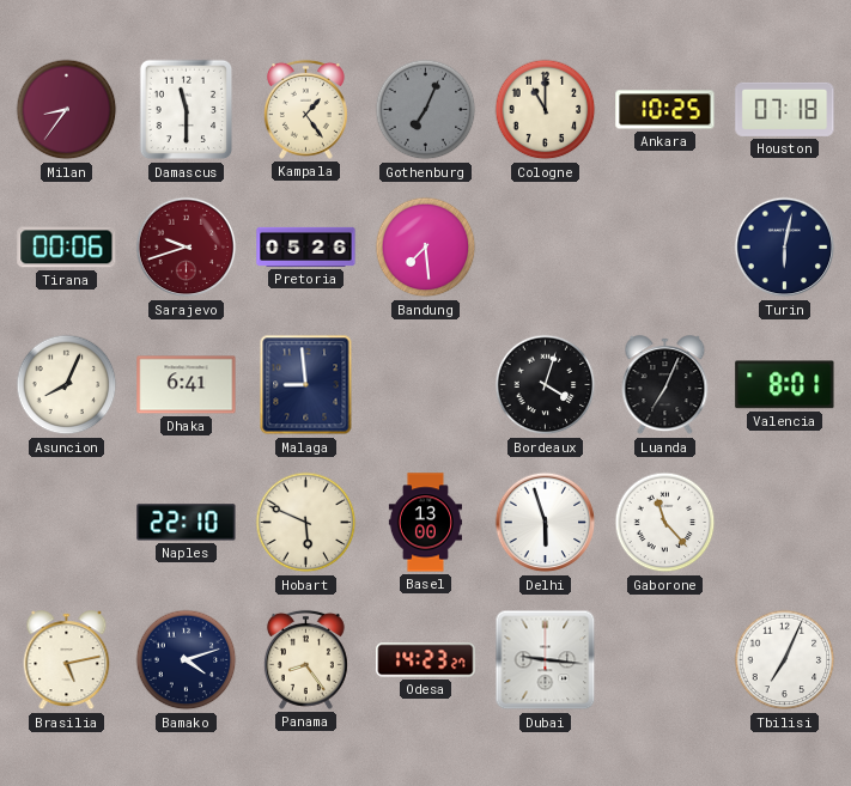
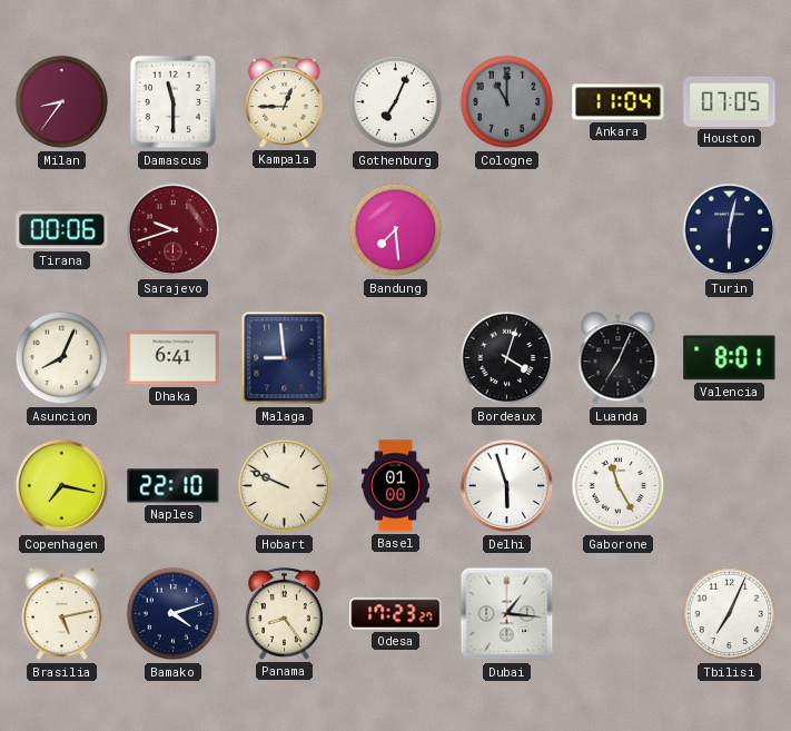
Kampala: 1:24 -> 12:45 (284, 101)
Gothenburg dial: grey -> white (396, 102)
Cologne dial: cream -> grey (507, 102)
Ankara: 10:25 -> 11:04 (619, 102)
Houston: 07:18 -> 07:05 (730, 101)
Pretoria: 05:26 -> none (306, 246)
Copenhagen: none -> 7:17 (62, 486)
Hobart: 5:49 -> 9:49 (285, 486)
Basel: 13:00 -> 01:00 (395, 486)
Gaborone: 11:23 -> 11:25 (619, 486)
Odesa: 14:23 -> 17:23 (396, 614)
Dubai: 9:16 -> 1:16 (507, 614)
